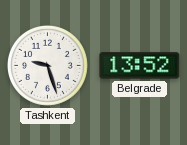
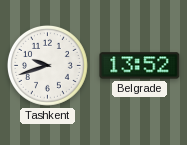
Tashkent: 9:27 -> 9:42 (47, 65)
